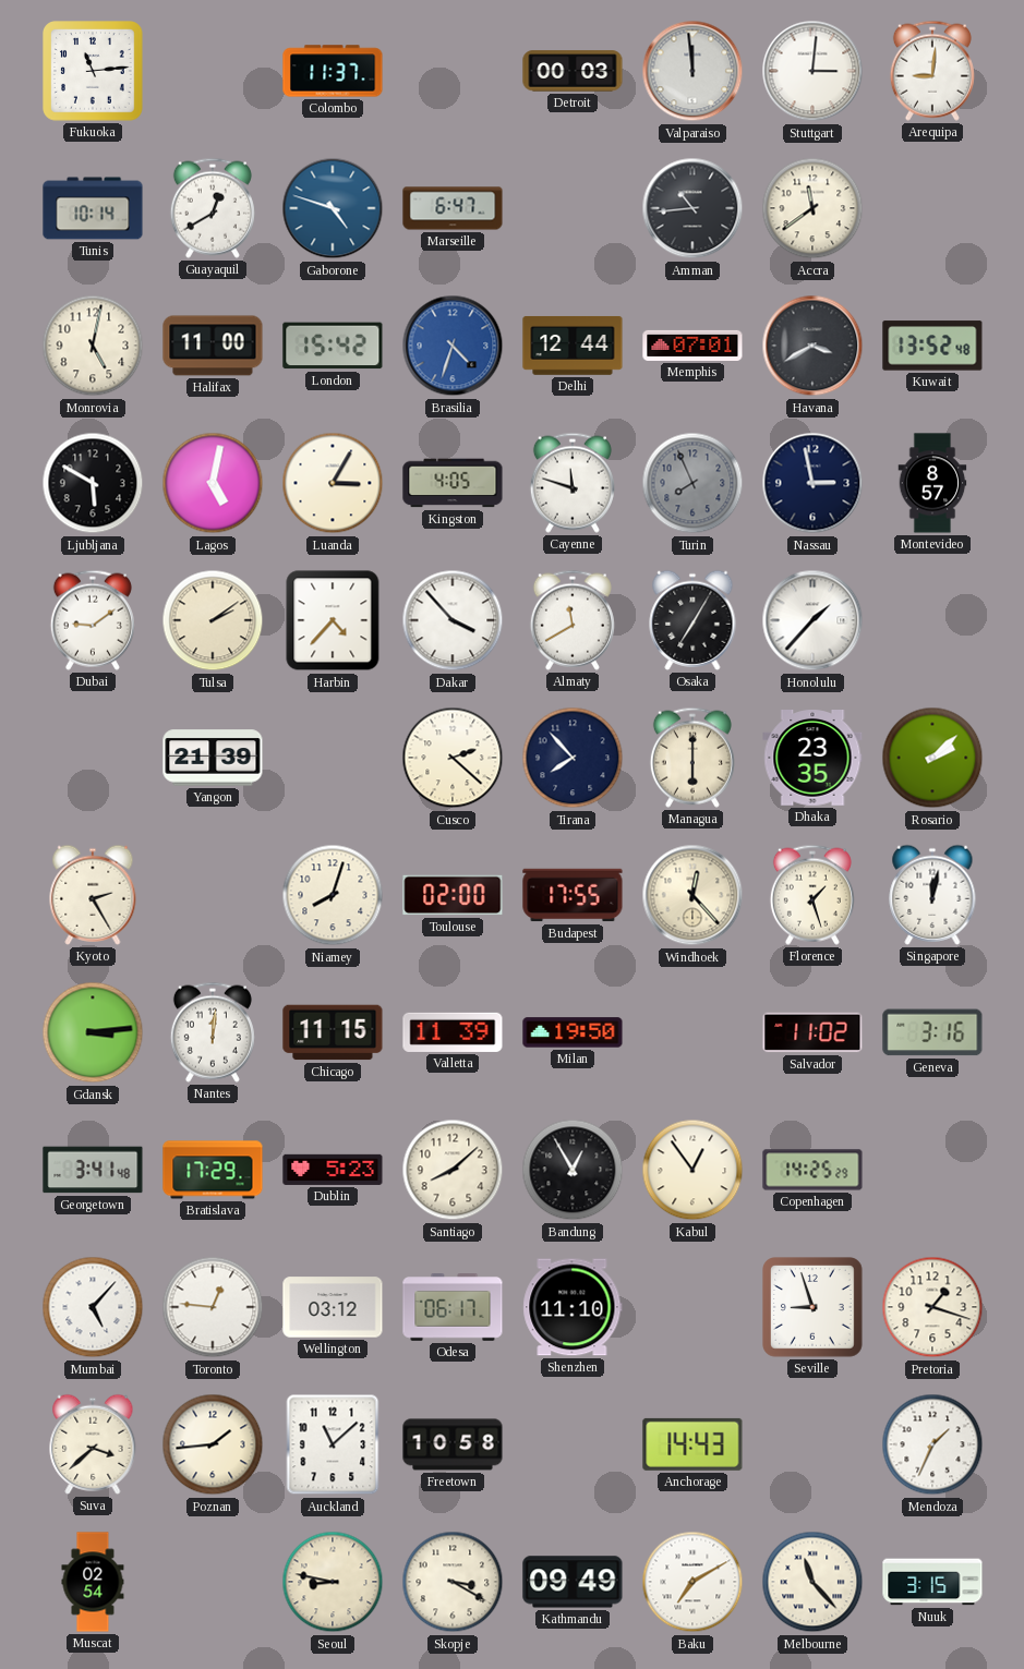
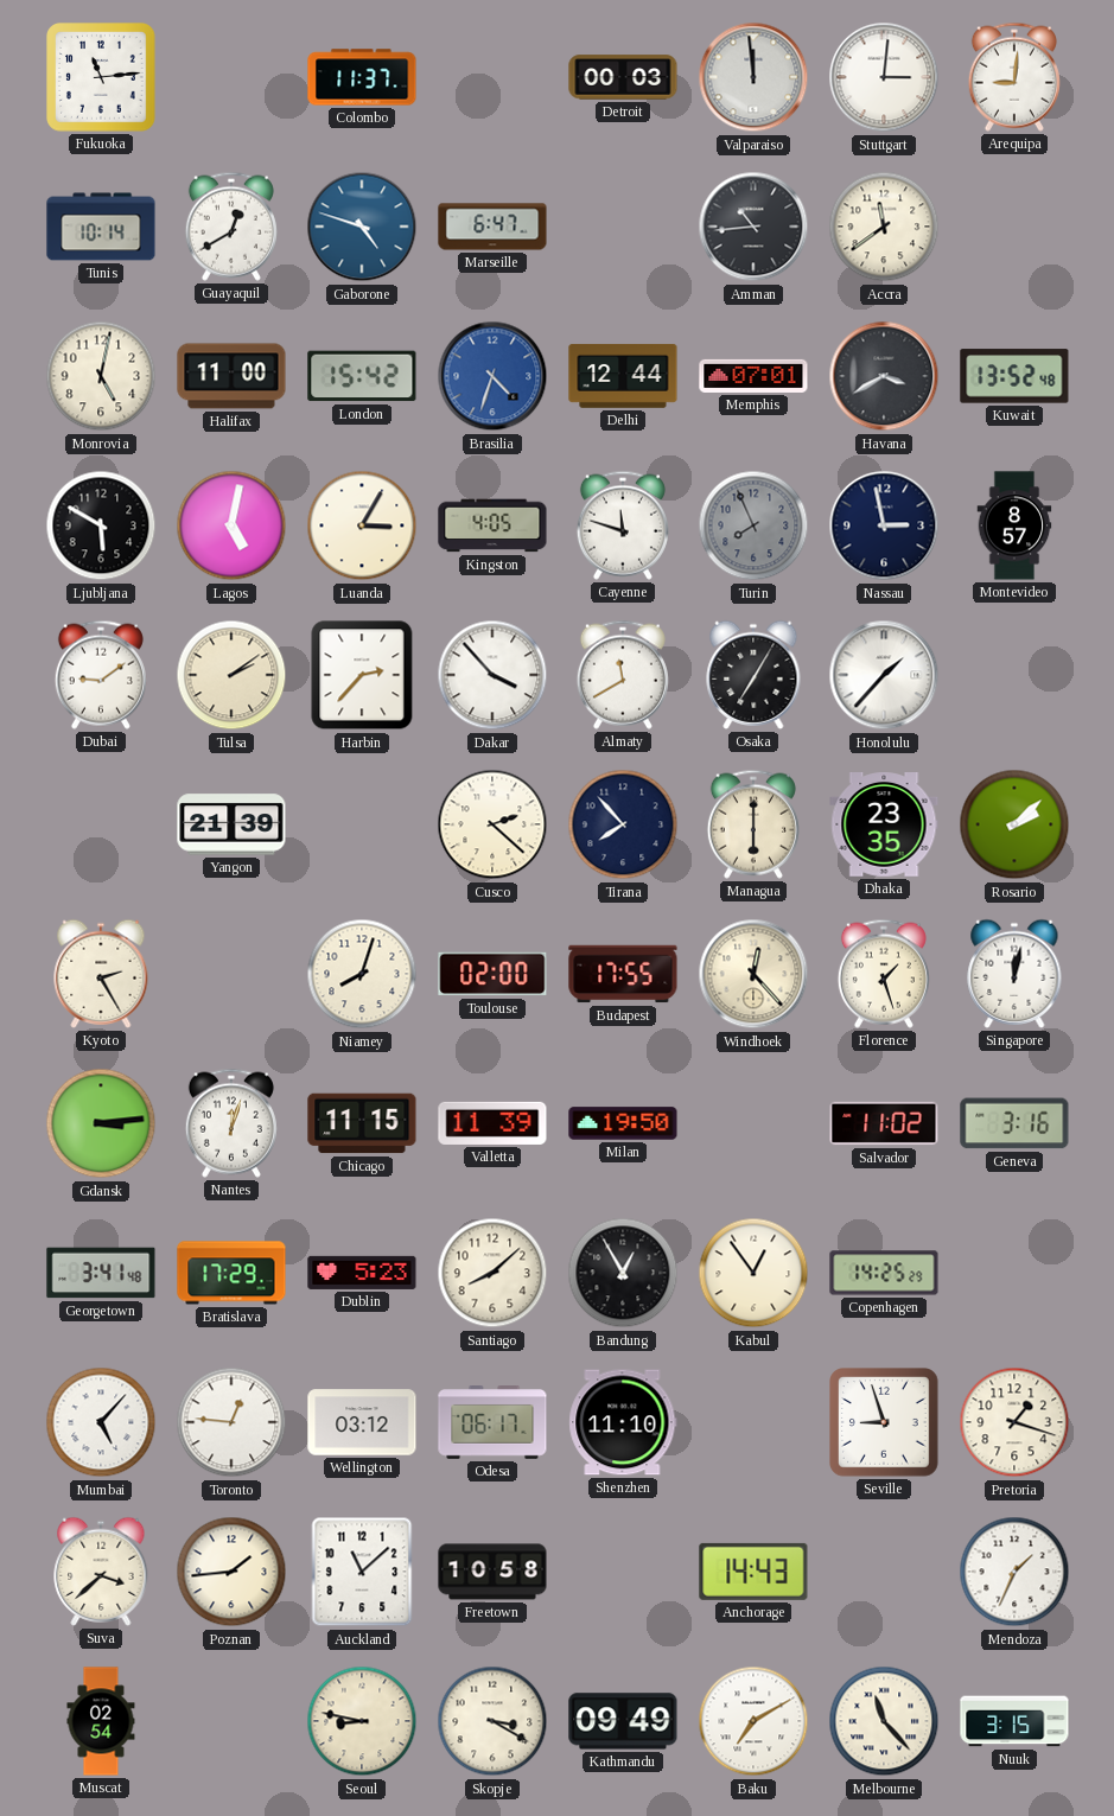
Harbin: 4:37 -> 2:37 (362, 675)
Nantes: 12:01 -> 12:03 (231, 1123)
